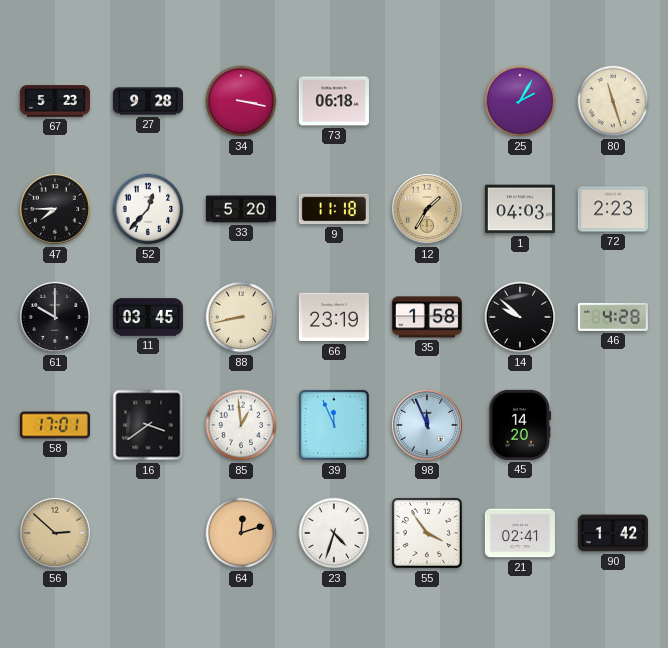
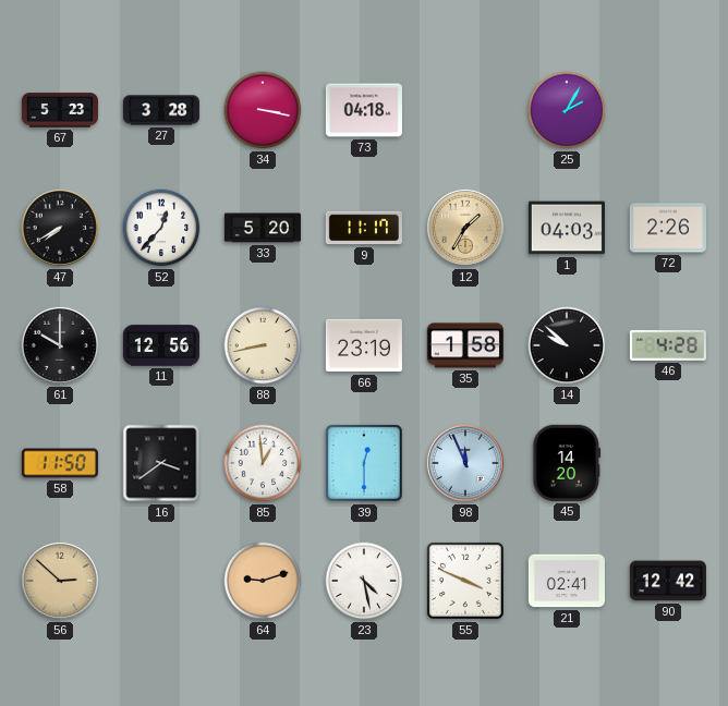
27: 9:28 -> 3:28 (161, 110)
73: 06:18 -> 04:18 (364, 110)
80: 11:27 -> none (613, 101)
47: 7:45 -> 7:40 (60, 228)
9: 11:18 -> 11:17 (364, 228)
72: 2:23 -> 2:26 (668, 228)
11: 03:45 -> 12:56 (161, 345)
58: 17:01 -> 11:50 (60, 463)
39: 11:56 -> 12:30 (364, 463)
64: 12:12 -> 9:12 (263, 581)
23: 4:33 -> 4:28 (364, 581)
55: 3:54 -> 3:49 (465, 581)
90: 1:42 -> 12:42 (668, 581)
